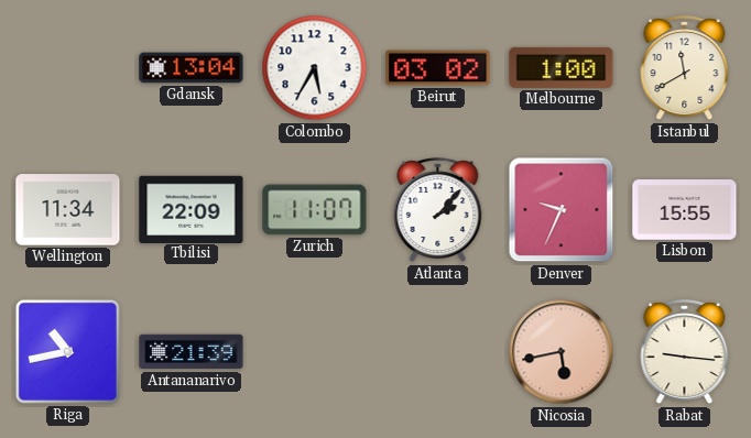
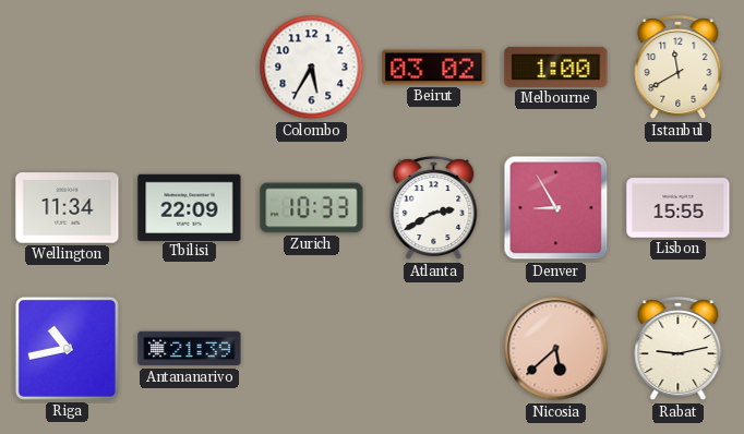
Gdansk: 13:04 -> none (192, 68)
Zurich: 11:07 -> 10:33 (312, 208)
Atlanta: 2:07 -> 2:40 (434, 208)
Denver: 9:34 -> 8:55 (556, 208)
Nicosia: 5:43 -> 5:38 (556, 349)
Rabat: 9:16 -> 9:13 (679, 349)
